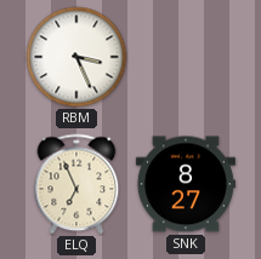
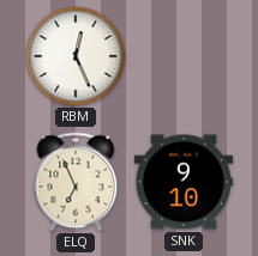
RBM: 3:26 -> 12:26 (76, 56)
SNK: 8:27 -> 9:10 (184, 182)
